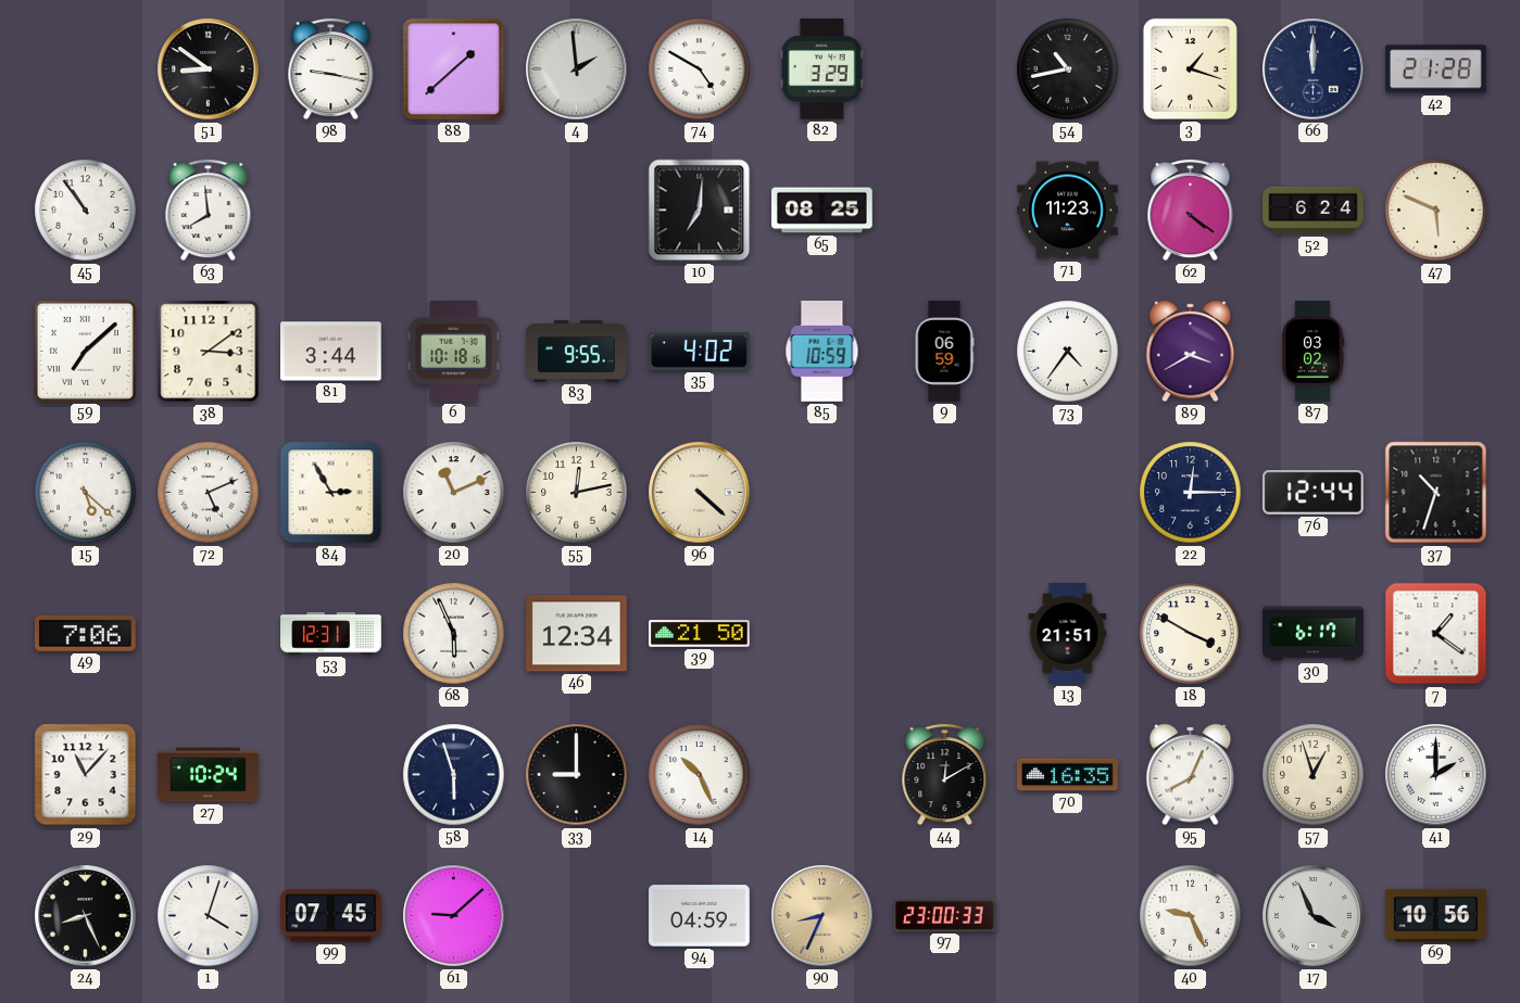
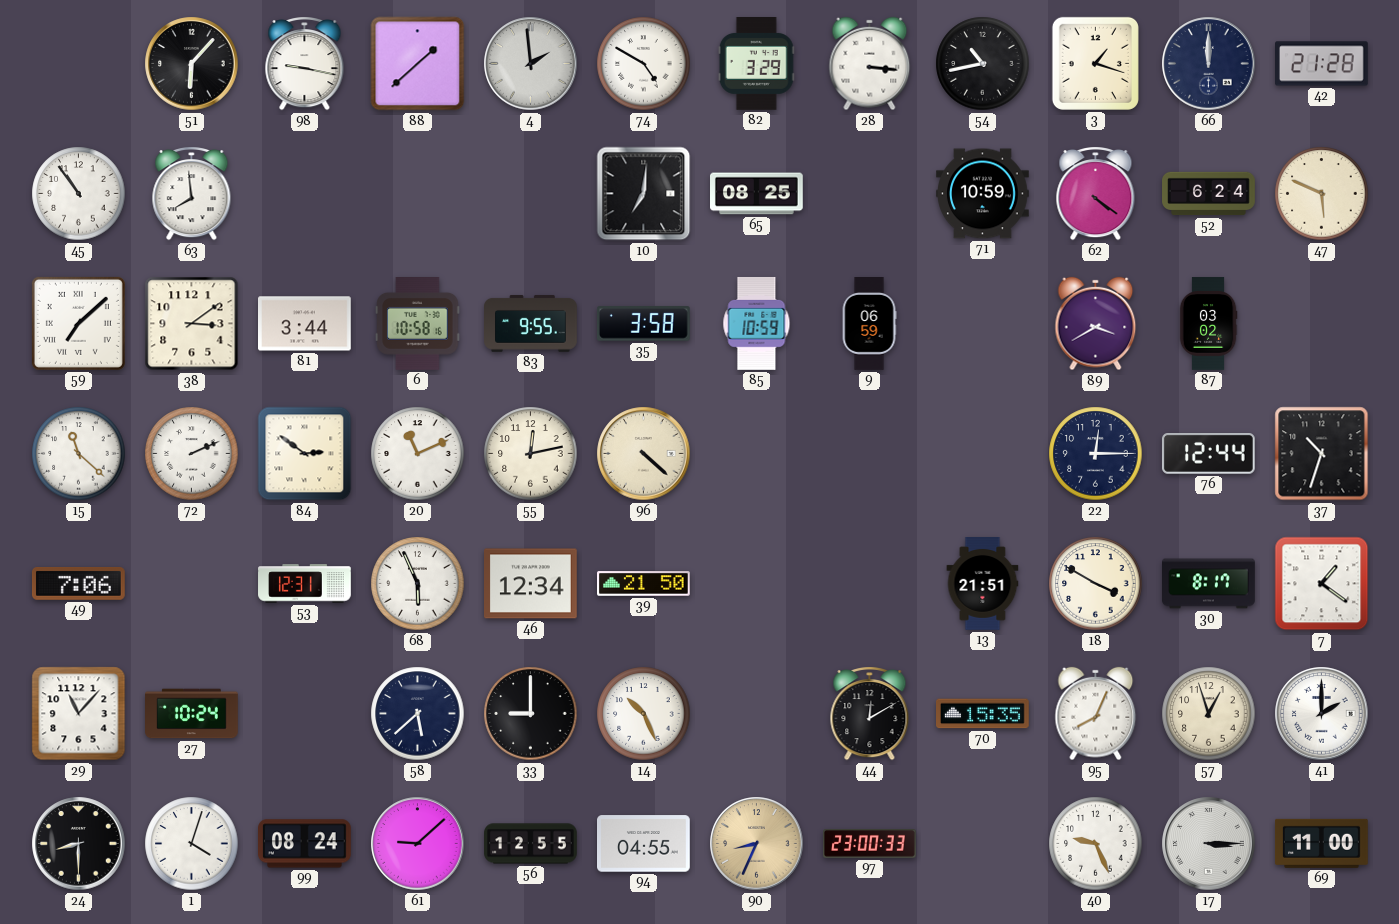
51: 8:51 -> 6:07 (192, 64)
28: none -> 3:16 (870, 64)
71: 11:23 -> 10:59 (983, 194)
6: 10:18 -> 10:58 (418, 324)
35: 4:02 -> 3:58 (644, 324)
73: 4:36 -> none (1068, 352)
15: 5:22 -> 11:22 (79, 454)
72: 5:11 -> 2:11 (192, 454)
84: 2:55 -> 2:51 (305, 454)
30: 6:17 -> 8:17 (1209, 584)
58: 5:57 -> 5:38 (418, 714)
70: 16:35 -> 15:35 (983, 714)
24: 8:26 -> 8:30 (79, 844)
99: 07:45 -> 08:24 (305, 844)
56: none -> 12:55 (531, 844)
94: 04:59 -> 04:55 (644, 844)
17: 3:56 -> 3:15 (1209, 844)
69: 10:56 -> 11:00 (1322, 843)
